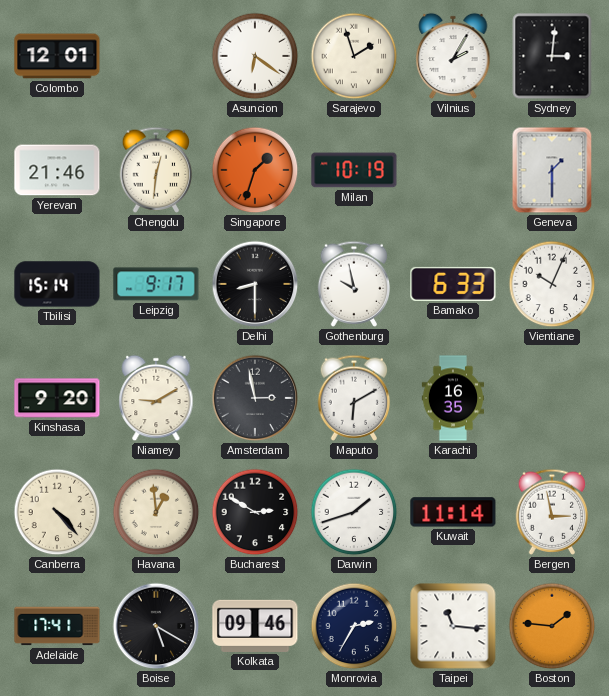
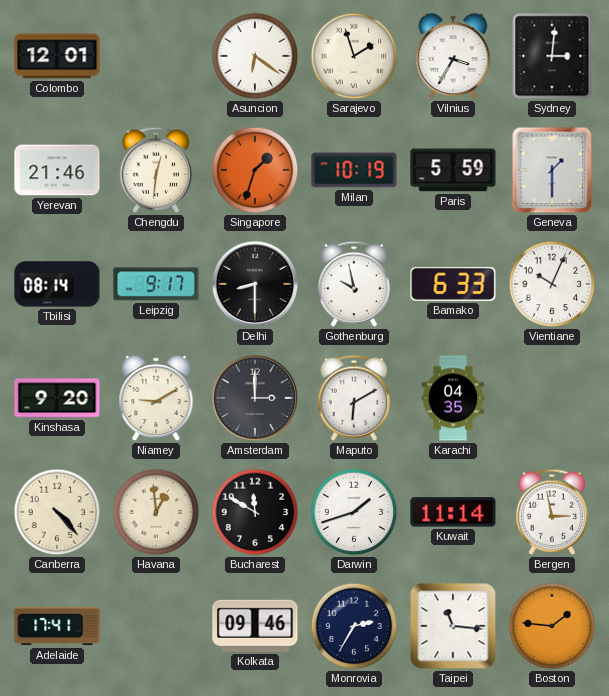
Vilnius: 2:05 -> 3:35 (453, 56)
Paris: none -> 5:59 (453, 170)
Tbilisi: 15:14 -> 08:14 (57, 284)
Amsterdam: 2:58 -> 3:00 (255, 398)
Karachi: 16:35 -> 04:35 (453, 398)
Bucharest: 2:50 -> 11:50 (255, 512)
Boise: 5:20 -> none (156, 626)
